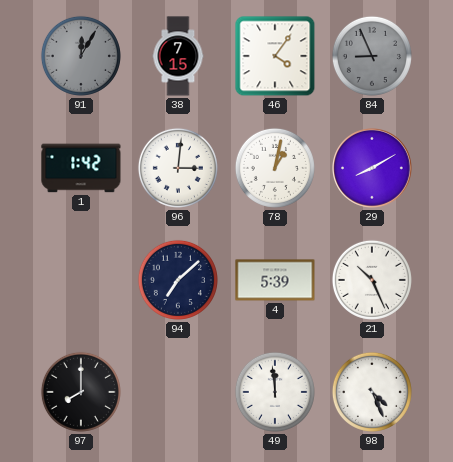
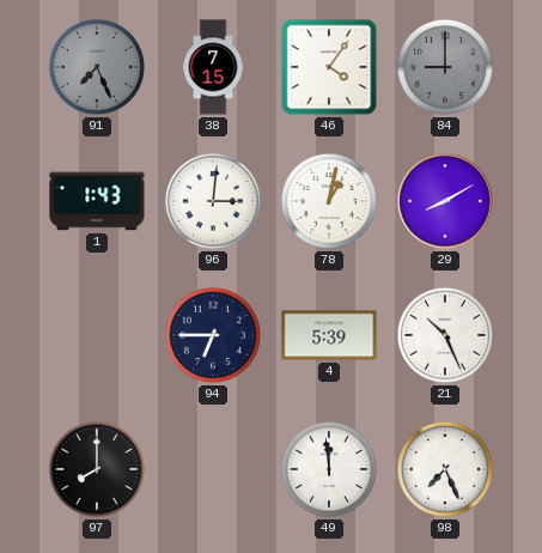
91: 12:05 -> 7:26 (97, 67)
84: 8:56 -> 9:00 (445, 67)
1: 1:42 -> 1:43 (97, 201)
94: 7:08 -> 6:45 (213, 335)
98: 4:26 -> 7:26 (445, 469)
